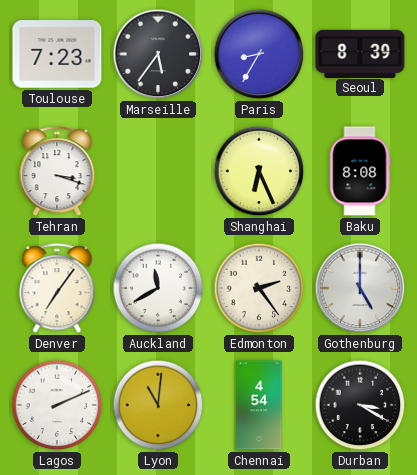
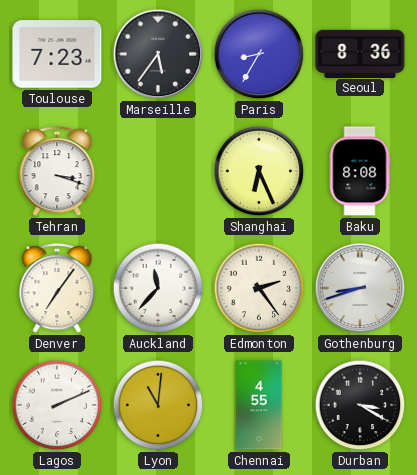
Seoul: 8:39 -> 8:36 (360, 53)
Auckland: 11:40 -> 11:37 (158, 288)
Gothenburg: 5:00 -> 8:42 (360, 288)
Chennai: 4:54 -> 4:55 (259, 405)
